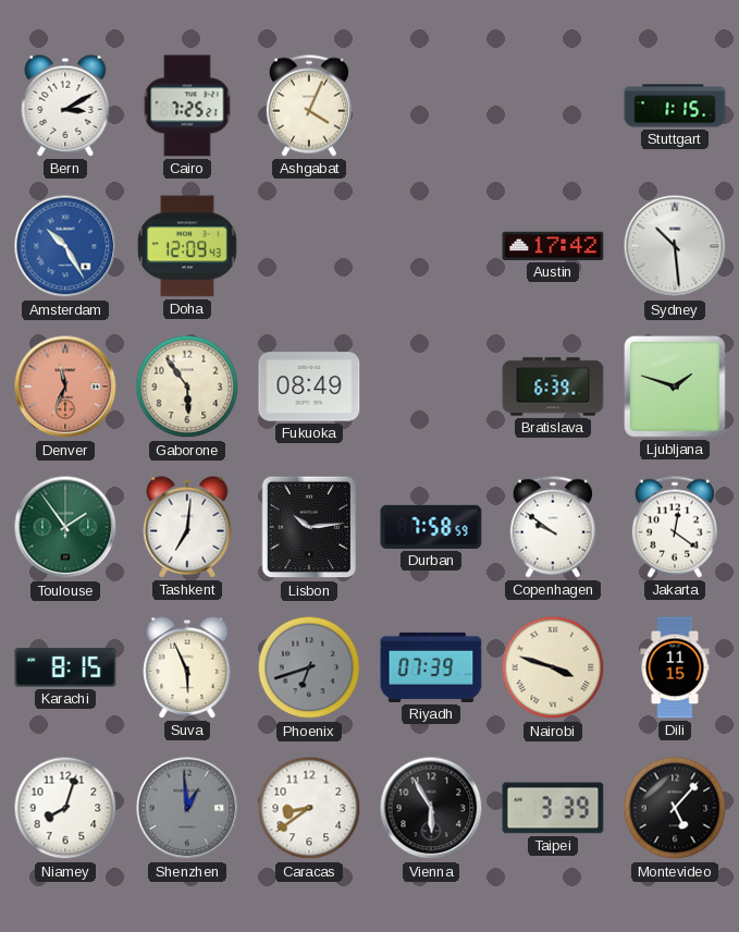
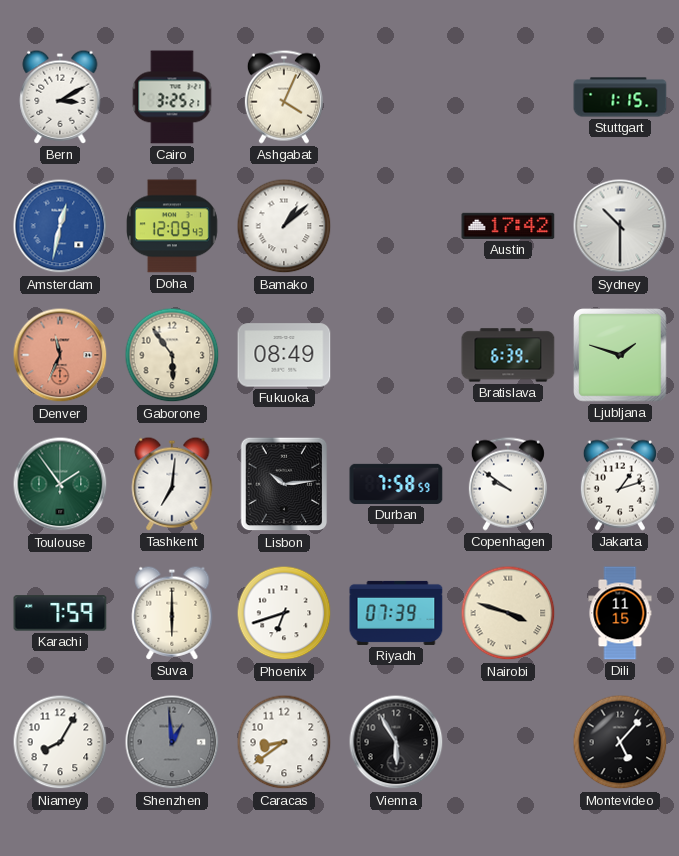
Cairo: 7:25 -> 3:25 (172, 97)
Amsterdam: 10:25 -> 12:32 (60, 226)
Bamako: none -> 1:08 (284, 226)
Sydney: 10:29 -> 10:30 (620, 226)
Jakarta: 12:21 -> 1:12 (620, 484)
Karachi: 8:15 -> 7:59 (60, 613)
Suva: 5:56 -> 6:00 (172, 613)
Phoenix dial: grey -> white (284, 613)
Niamey: 8:03 -> 8:05 (60, 742)
Taipei: 3:39 -> none (553, 808)
